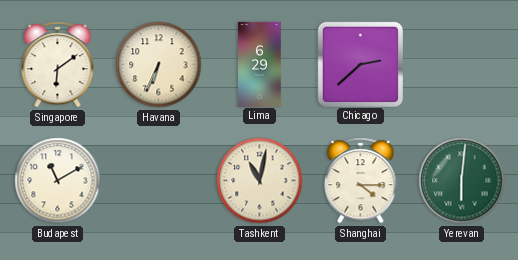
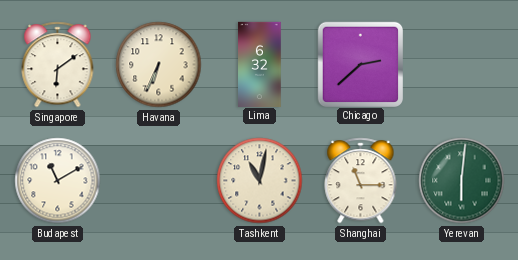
Lima: 6:29 -> 6:32 (260, 64)
Shanghai: 4:15 -> 11:15 (361, 181)
